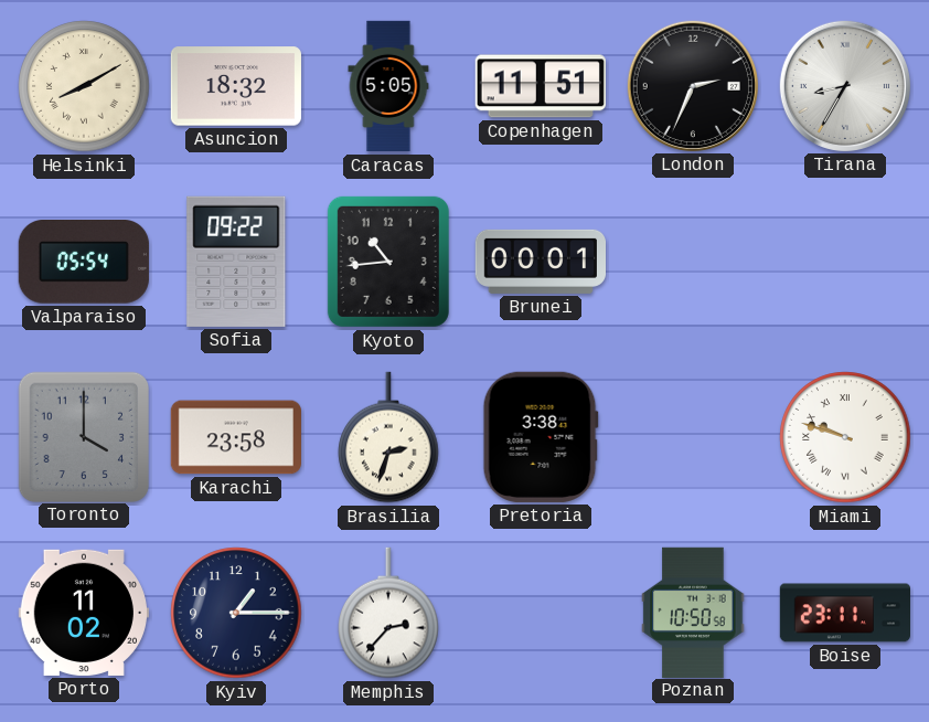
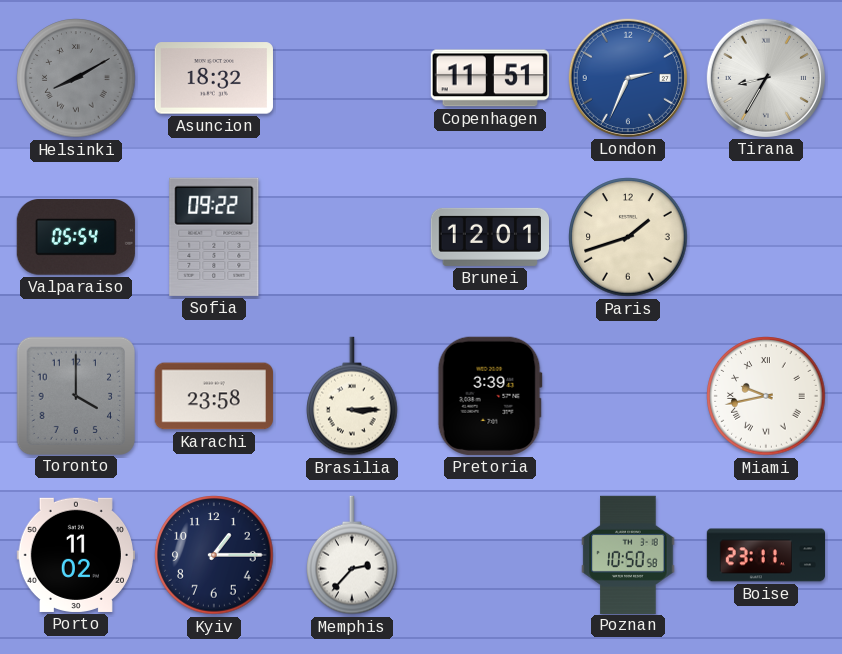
Helsinki dial: cream -> grey (76, 78)
Caracas: 5:05 -> none (388, 86)
London dial: black -> blue (628, 78)
Kyoto: 10:44 -> none (388, 262)
Brunei: 00:01 -> 12:01 (489, 237)
Paris: none -> 1:42 (628, 237)
Brasilia: 2:33 -> 3:15 (352, 396)
Pretoria: 3:38 -> 3:39 (490, 396)
Miami: 9:48 -> 9:43 (766, 396)
